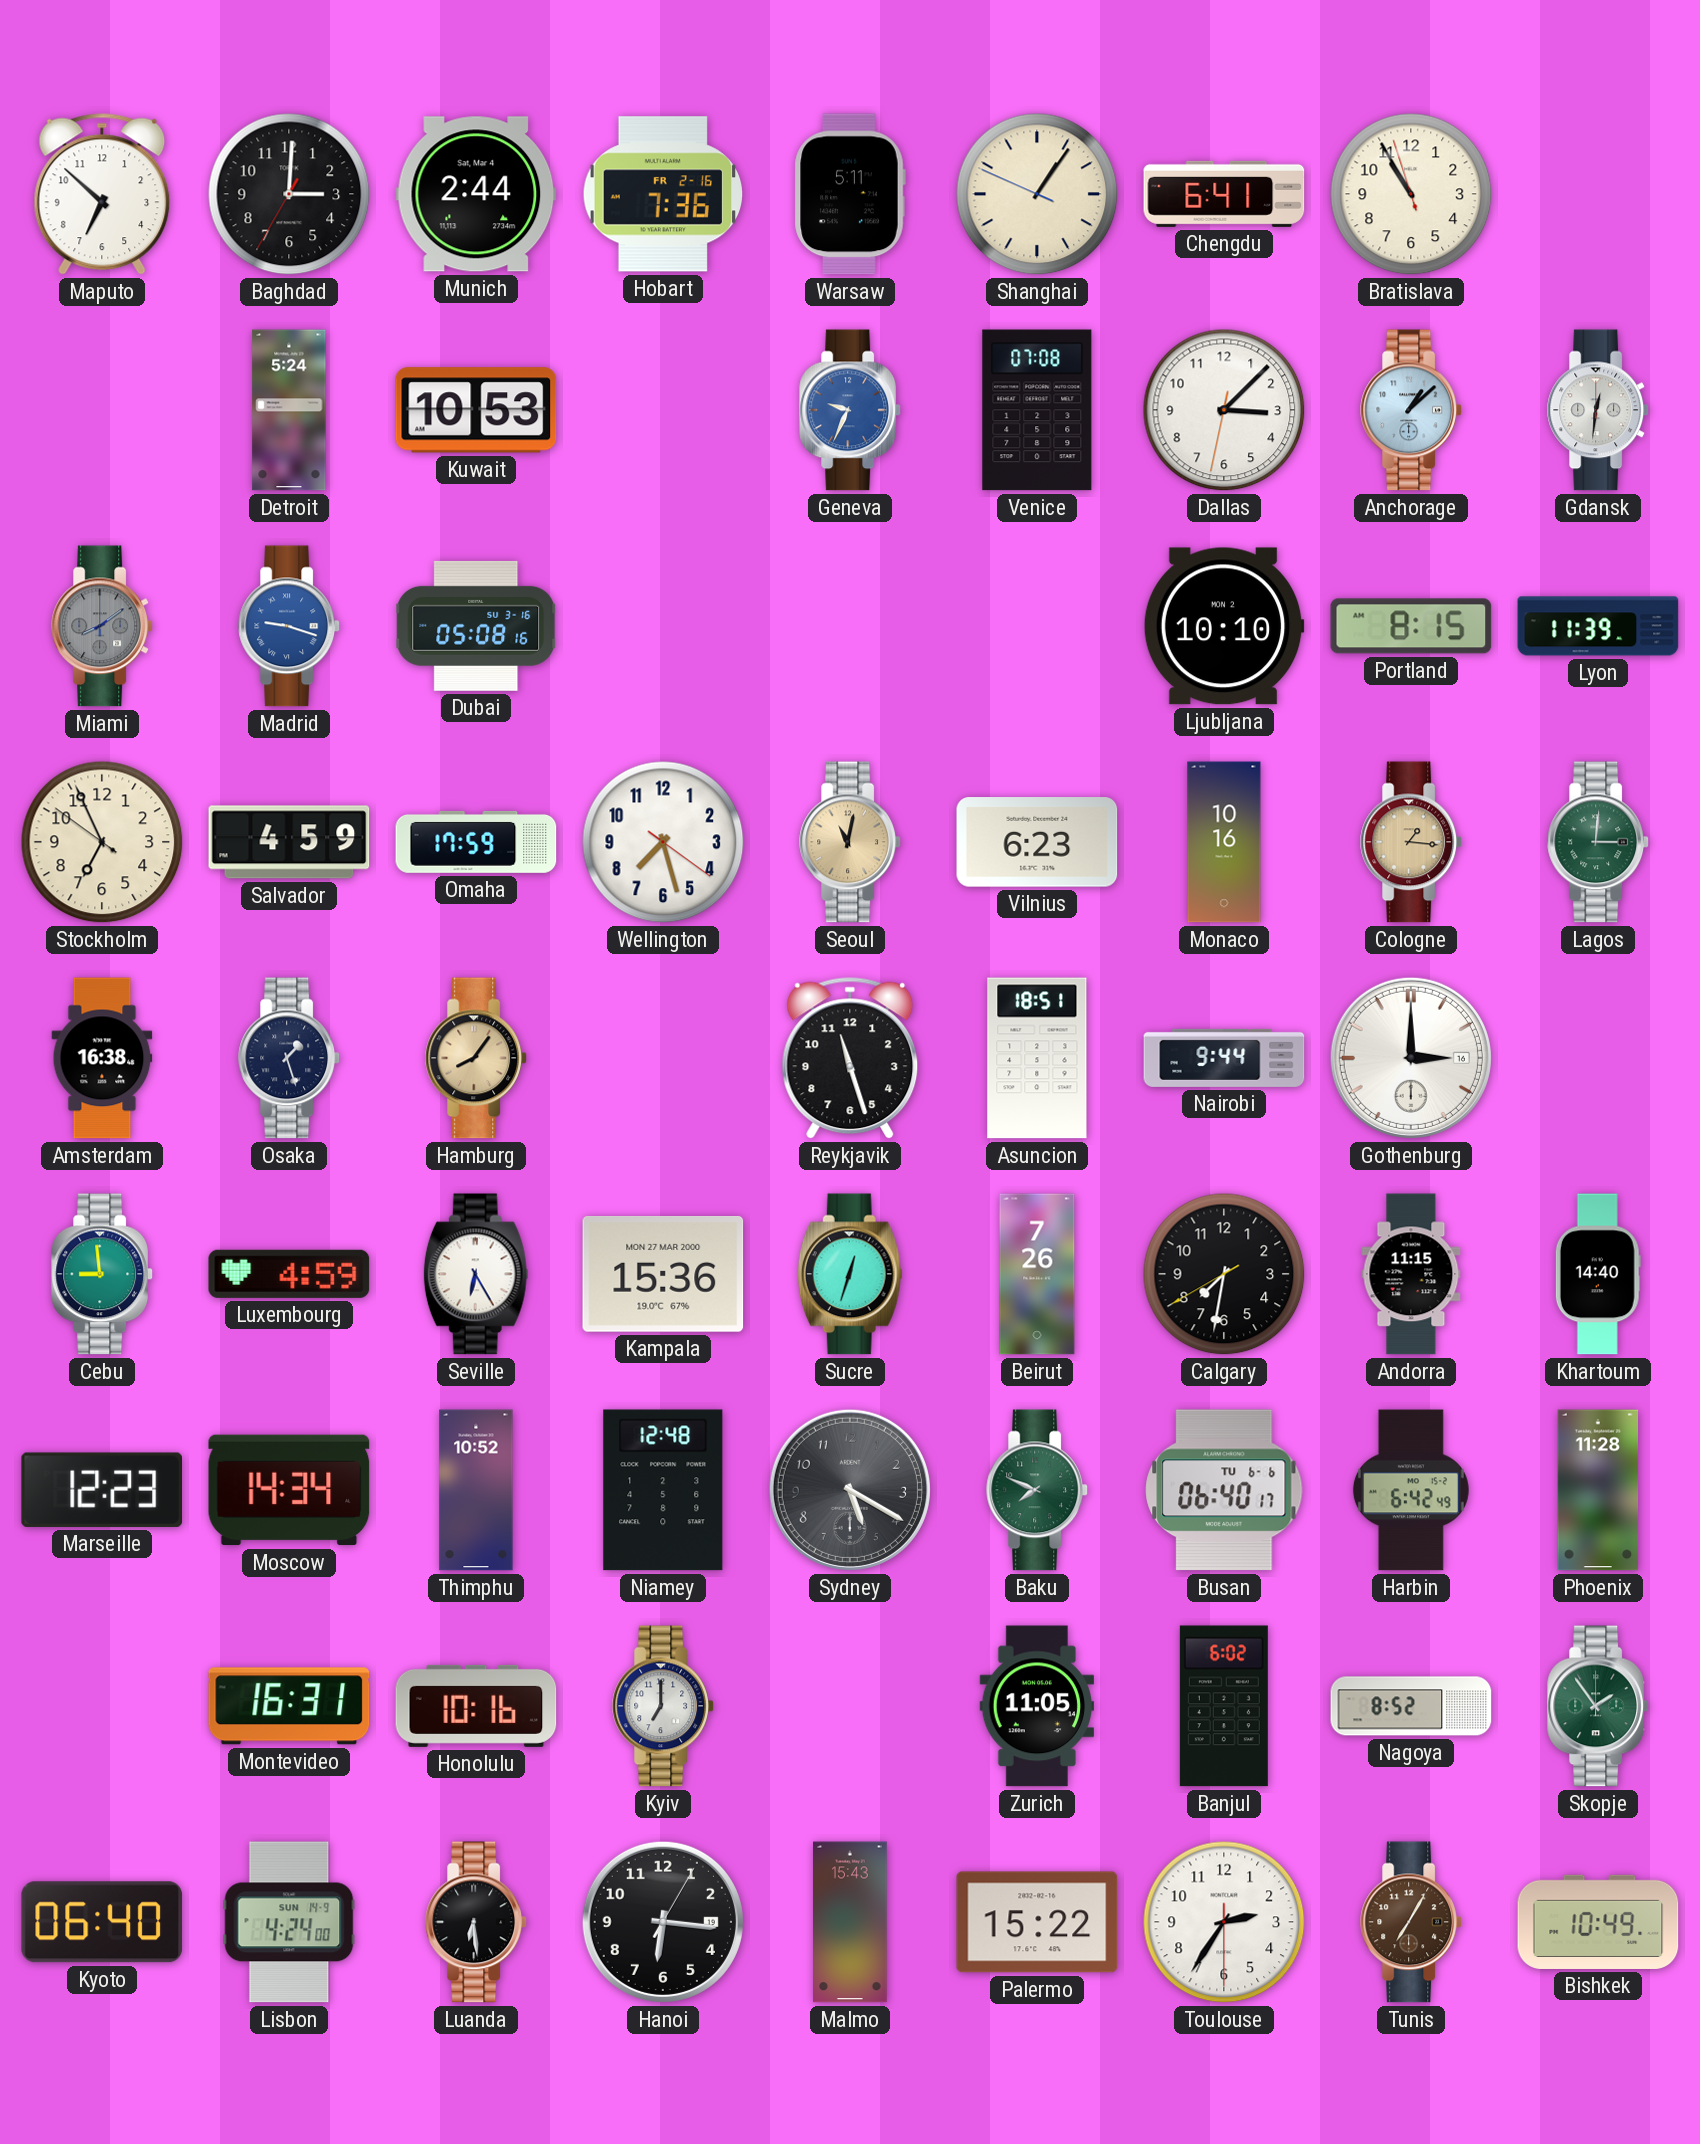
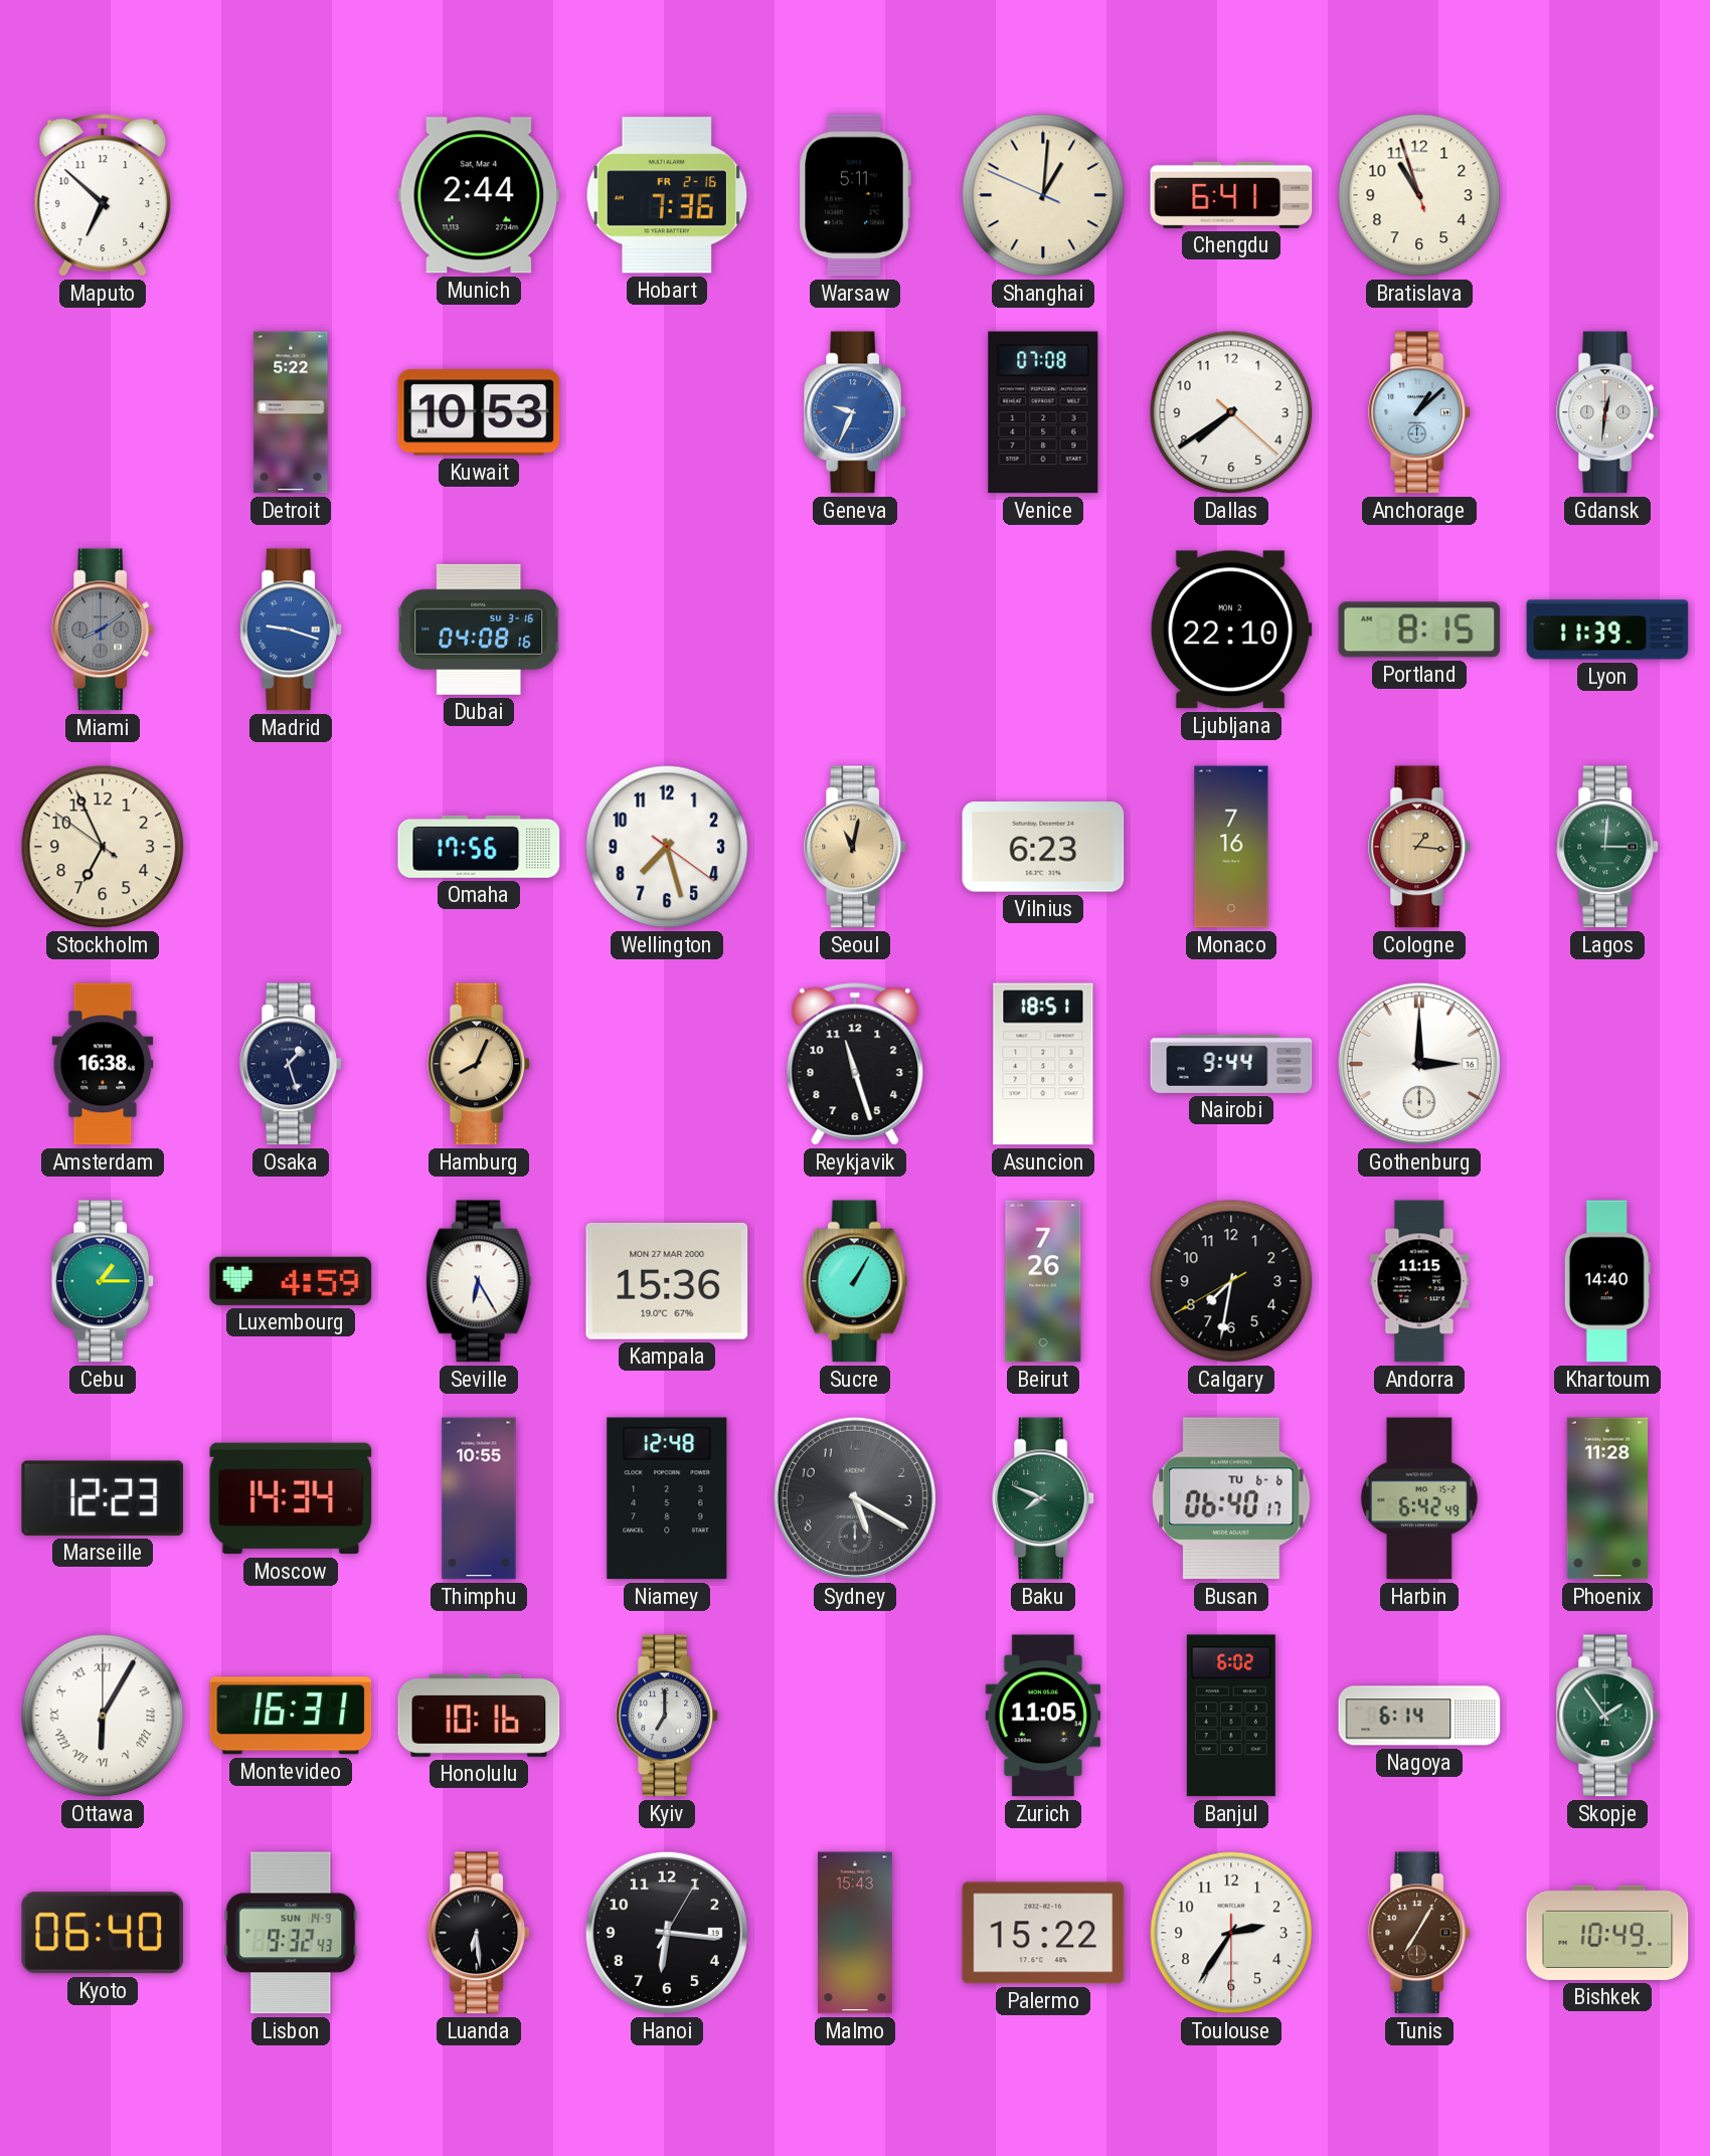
Baghdad: 3:00 -> none (289, 194)
Shanghai: 1:05 -> 1:00 (1043, 195)
Bratislava: 10:54 -> 10:56 (1419, 195)
Detroit: 5:24 -> 5:22 (291, 412)
Dallas: 3:07 -> 7:39 (1231, 412)
Dubai: 05:08 -> 04:08 (480, 630)
Ljubljana: 10:10 -> 22:10 (1231, 630)
Salvador: 4:59 -> none (289, 842)
Omaha: 17:59 -> 17:56 (479, 847)
Monaco: 10:16 -> 7:16 (1231, 847)
Hamburg: 8:06 -> 8:04 (479, 1064)
Cebu: 8:59 -> 1:15 (103, 1281)
Sucre: 12:33 -> 1:05 (855, 1281)
Thimphu: 10:52 -> 10:55 (479, 1498)
Ottawa: none -> 6:05 (103, 1716)
Nagoya: 8:52 -> 6:14 (1419, 1716)
Lisbon: 4:24 -> 9:32 (291, 1933)
